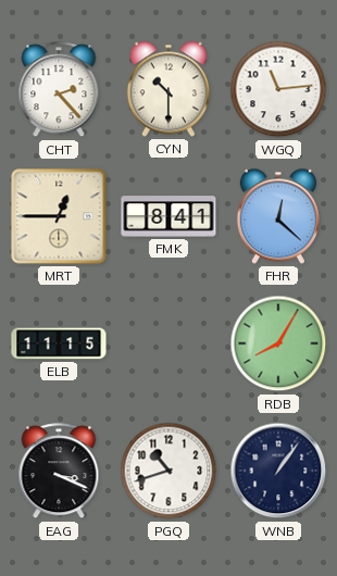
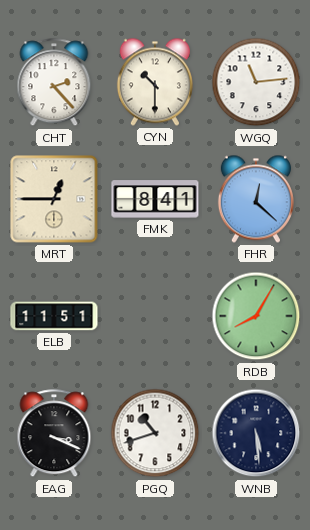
ELB: 11:15 -> 11:51 (54, 316)
WNB: 1:06 -> 5:29 (256, 433)
